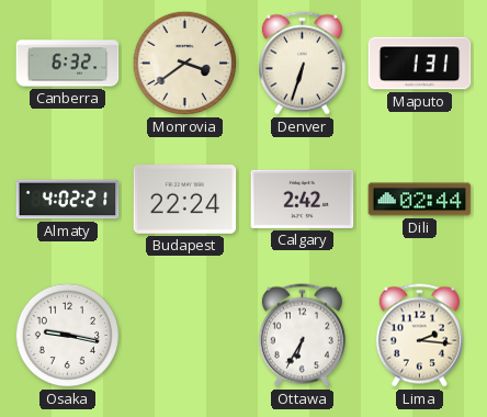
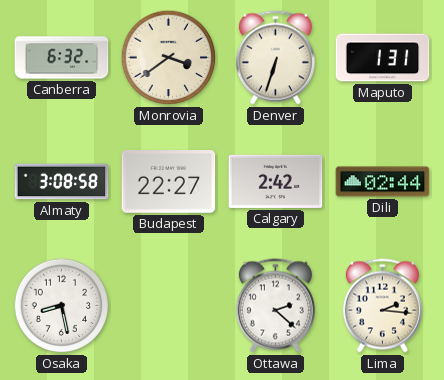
Almaty: 4:02 -> 3:08 (62, 182)
Budapest: 22:24 -> 22:27 (169, 182)
Osaka: 9:17 -> 8:28 (62, 306)
Ottawa: 6:35 -> 2:22 (275, 306)
